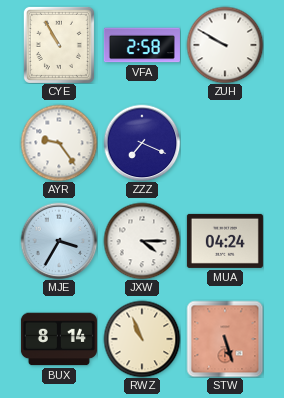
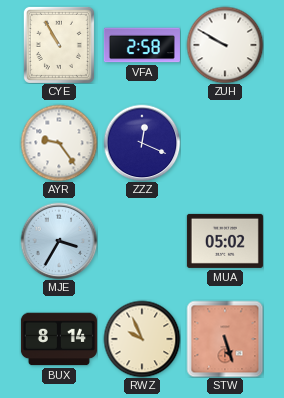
ZZZ: 7:19 -> 12:19 (142, 143)
JXW: 4:15 -> none (142, 241)
MUA: 04:24 -> 05:02 (225, 241)
RWZ: 10:56 -> 9:56 (142, 339)
